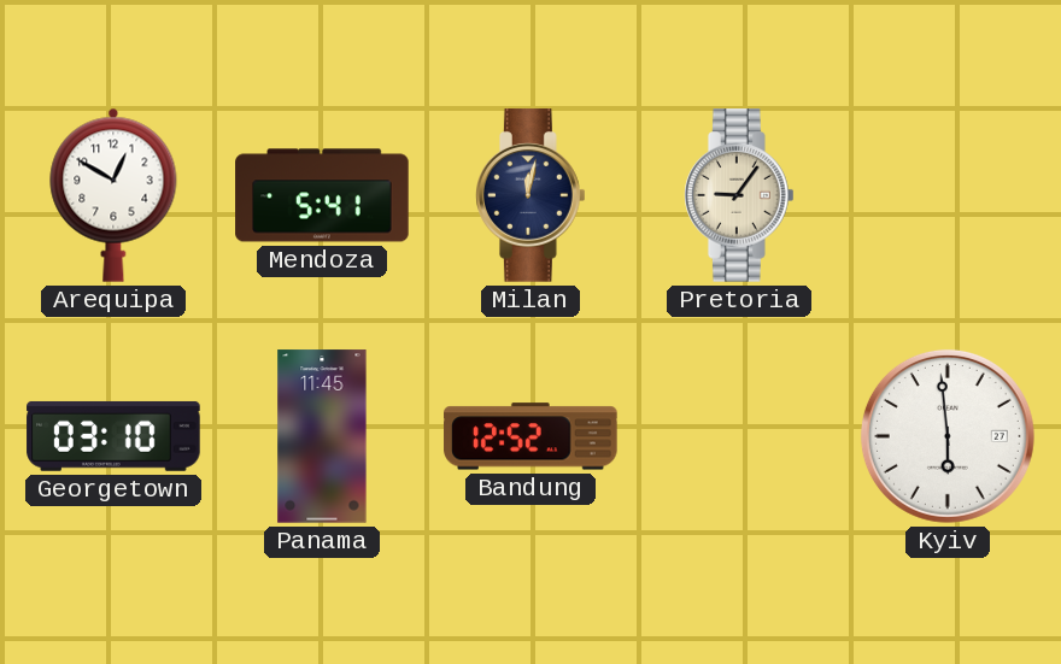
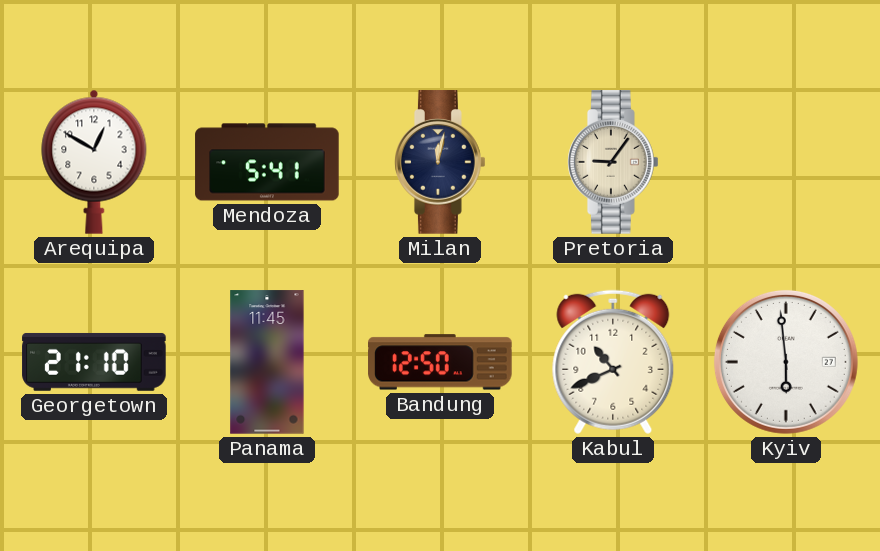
Georgetown: 03:10 -> 21:10 (94, 362)
Bandung: 12:52 -> 12:50 (440, 362)
Kabul: none -> 10:41 (613, 362)
